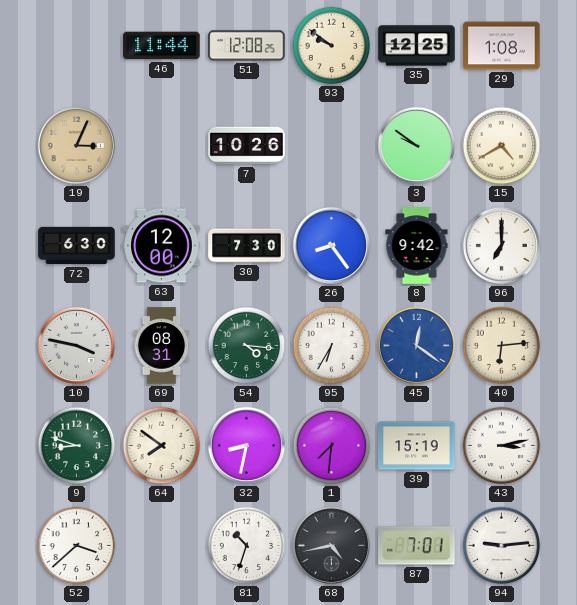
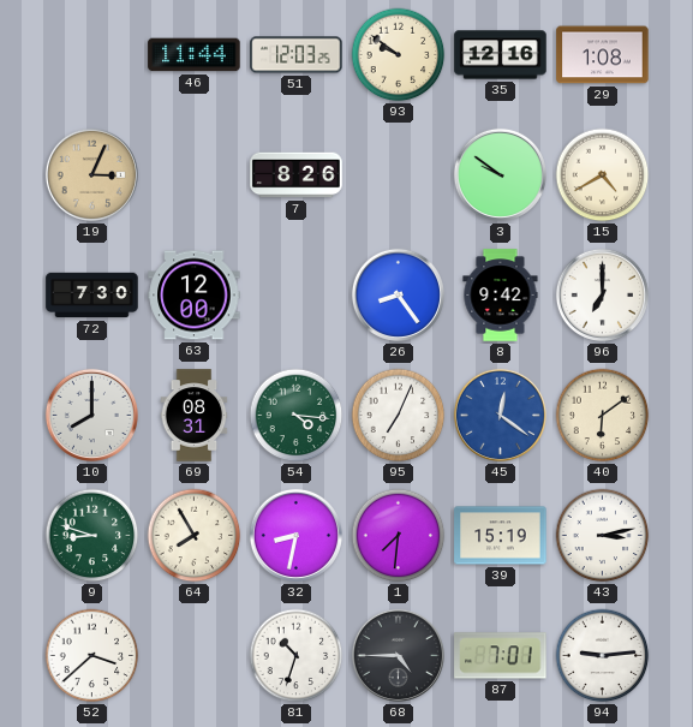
51: 12:08 -> 12:03 (297, 55)
35: 12:25 -> 12:16 (501, 55)
7: 10:26 -> 8:26 (297, 175)
72: 6:30 -> 7:30 (92, 296)
30: 7:30 -> none (247, 246)
10: 3:47 -> 8:00 (91, 415)
95: 6:35 -> 7:04 (399, 416)
40: 6:14 -> 6:09 (603, 416)
64: 7:51 -> 7:55 (195, 536)
68: 4:43 -> 4:45 (398, 655)
